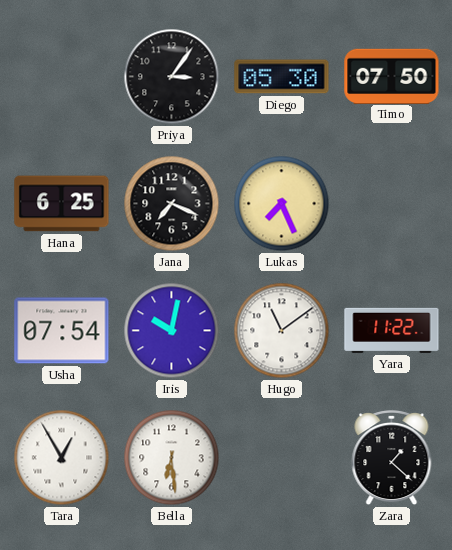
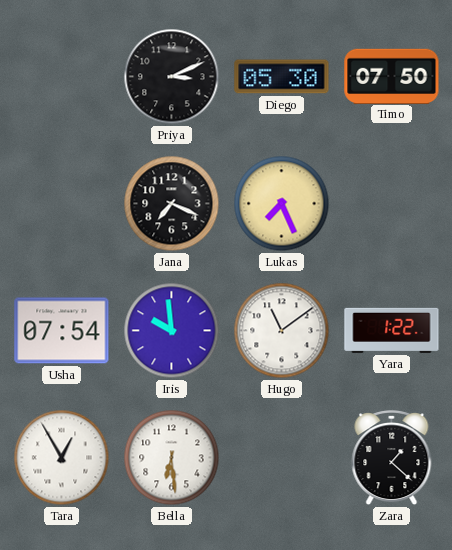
Priya: 3:06 -> 3:11 (172, 77)
Hana: 6:25 -> none (62, 204)
Iris: 10:02 -> 9:59 (172, 331)
Yara: 11:22 -> 1:22 (392, 330)
